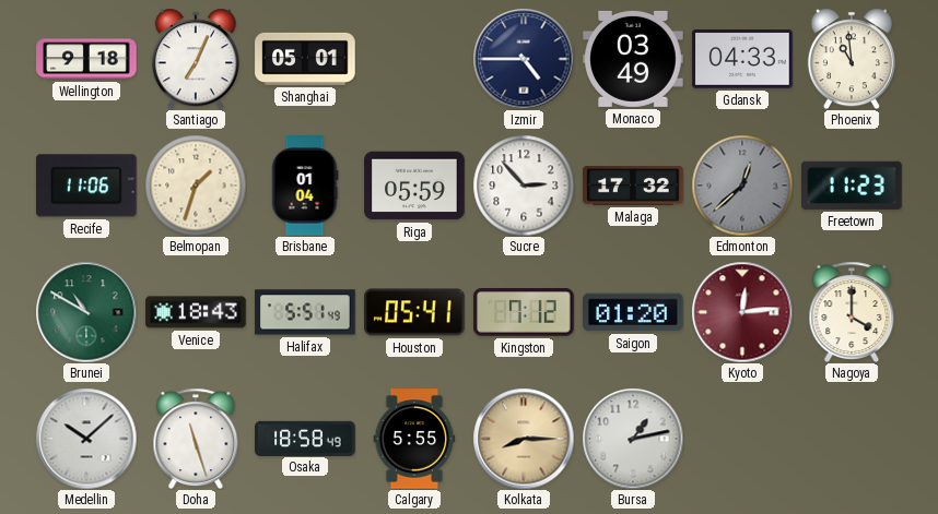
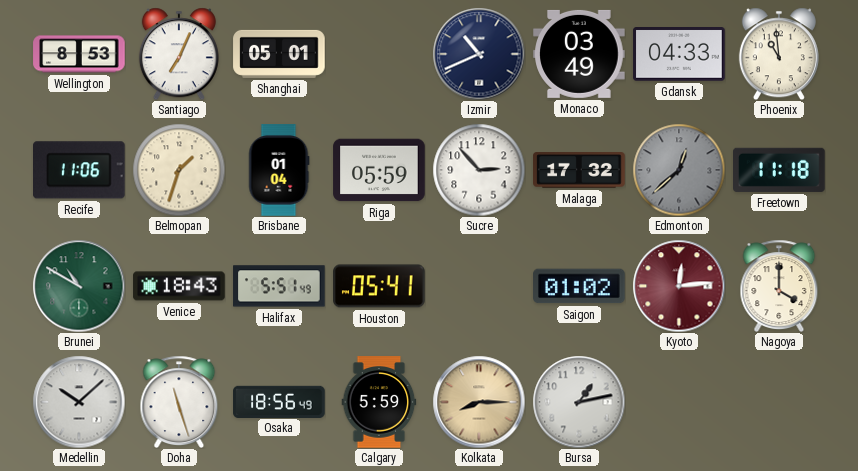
Wellington: 9:18 -> 8:53 (79, 54)
Izmir: 4:45 -> 10:41 (479, 54)
Freetown: 11:23 -> 11:18 (779, 170)
Kingston: 7:12 -> none (524, 313)
Saigon: 01:20 -> 01:02 (579, 286)
Osaka: 18:58 -> 18:56 (279, 401)
Calgary: 5:55 -> 5:59 (379, 402)
